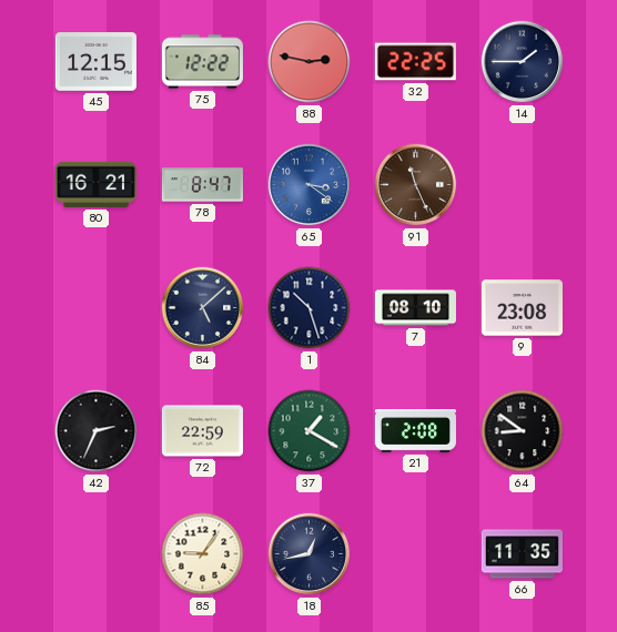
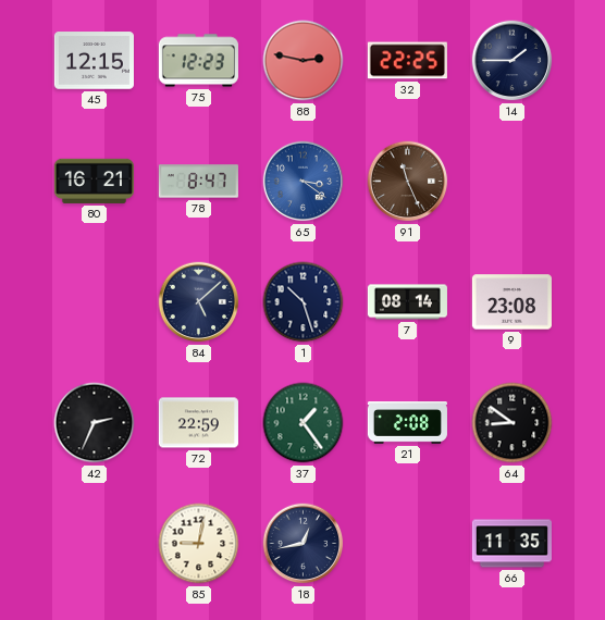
75: 12:22 -> 12:23 (198, 61)
7: 08:10 -> 08:14 (407, 302)
37: 1:20 -> 1:24 (304, 423)
85: 9:06 -> 9:02 (199, 544)
